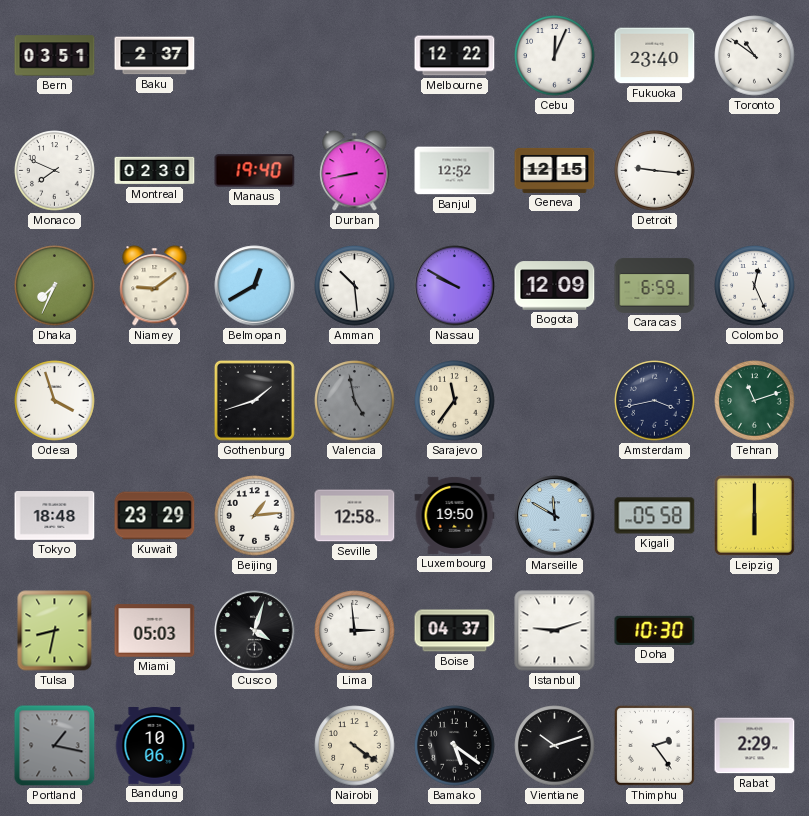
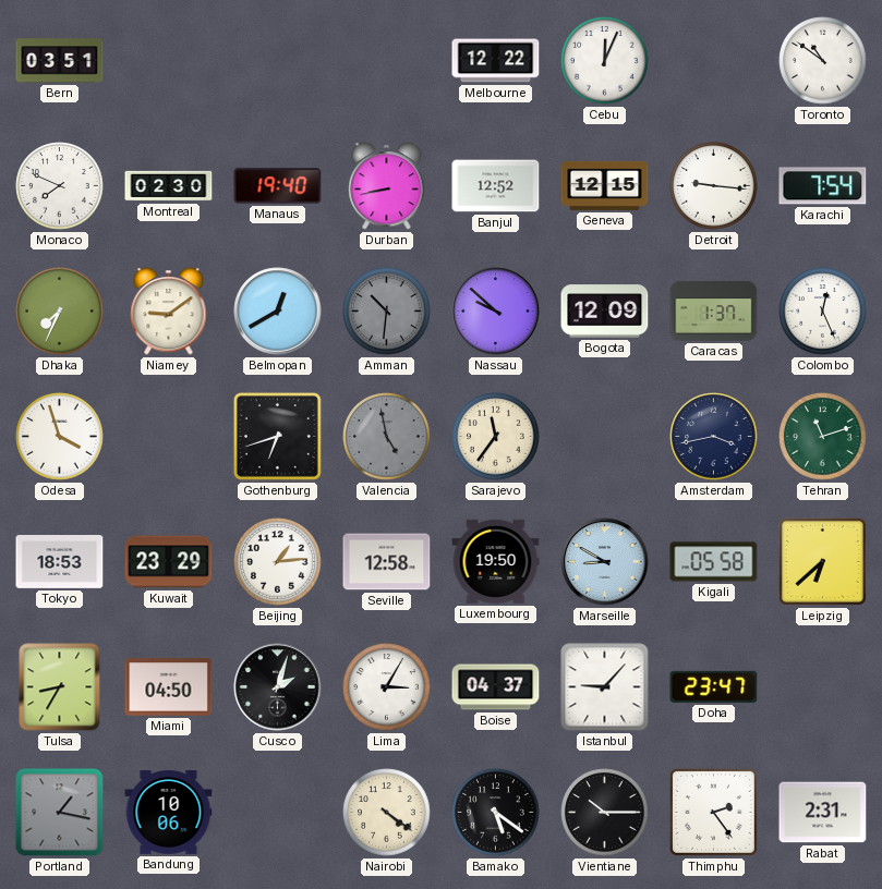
Baku: 2:37 -> none (155, 56)
Fukuoka: 23:40 -> none (655, 56)
Karachi: none -> 7:54 (823, 186)
Amman: 10:29 -> 10:31 (387, 312)
Amman dial: white -> grey (387, 312)
Nassau: 9:50 -> 9:52 (496, 312)
Caracas: 6:59 -> 1:37 (714, 310)
Gothenburg: 1:42 -> 6:42 (277, 436)
Tokyo: 18:48 -> 18:53 (60, 562)
Marseille: 11:50 -> 8:50 (605, 562)
Leipzig: 6:00 -> 6:38 (822, 561)
Tulsa: 8:32 -> 8:35 (60, 687)
Miami: 05:03 -> 04:50 (169, 687)
Cusco: 4:03 -> 2:03 (278, 687)
Lima: 2:59 -> 3:05 (387, 687)
Istanbul: 9:12 -> 9:07 (605, 687)
Doha: 10:30 -> 23:47 (714, 686)
Vientiane: 10:12 -> 10:15 (605, 813)
Rabat: 2:29 -> 2:31 (823, 813)
